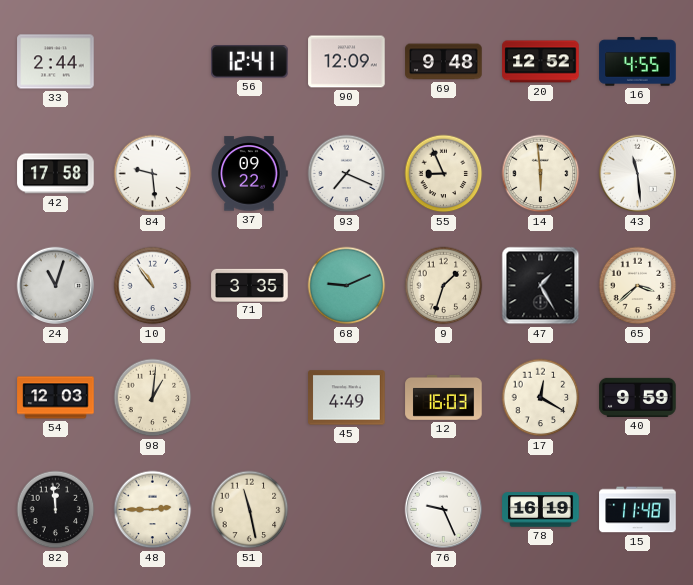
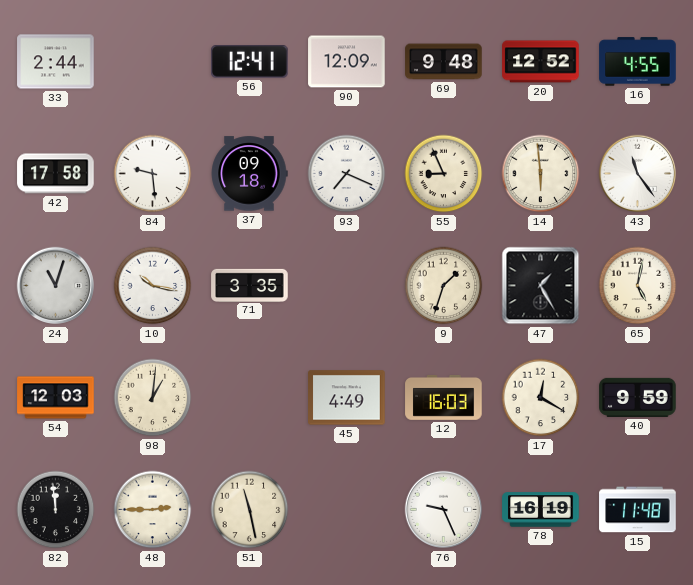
37: 09:22 -> 09:18 (249, 174)
43: 11:29 -> 11:24 (637, 174)
10: 10:54 -> 10:17 (153, 286)
68: 9:11 -> none (347, 286)
65: 3:38 -> 5:02 (638, 286)
